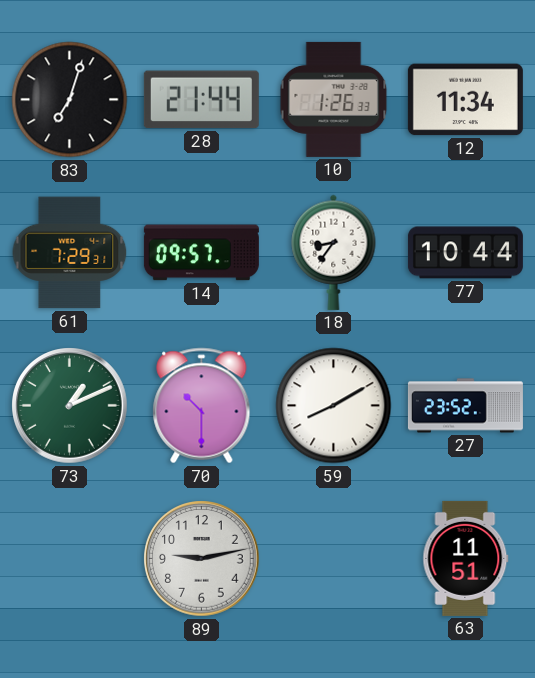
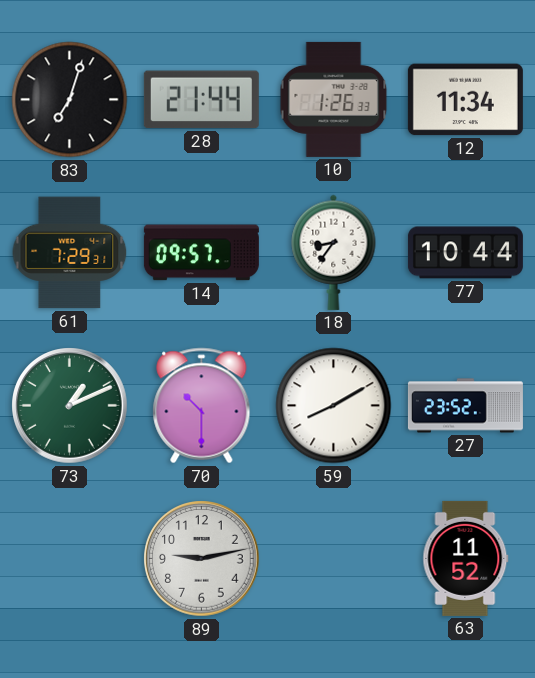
63: 11:51 -> 11:52 (466, 558)
